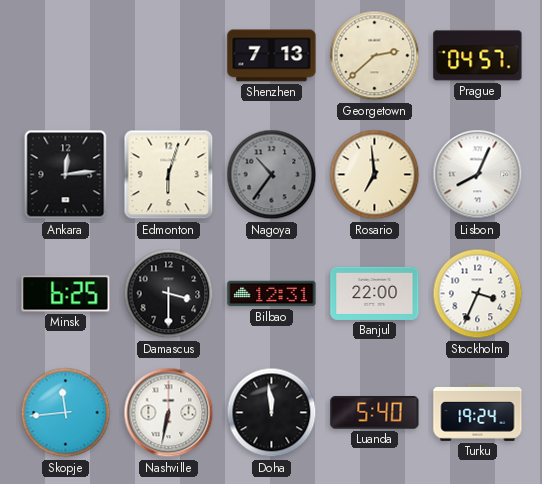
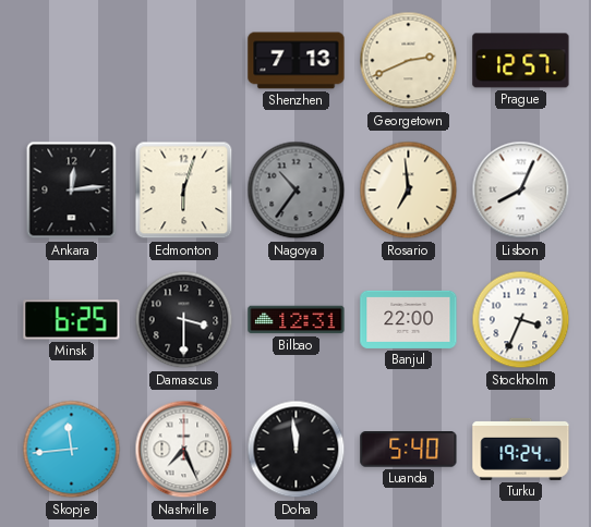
Georgetown: 2:38 -> 2:41 (409, 61)
Prague: 04:57 -> 12:57 (521, 61)
Nashville: 6:32 -> 7:26 (184, 450)
